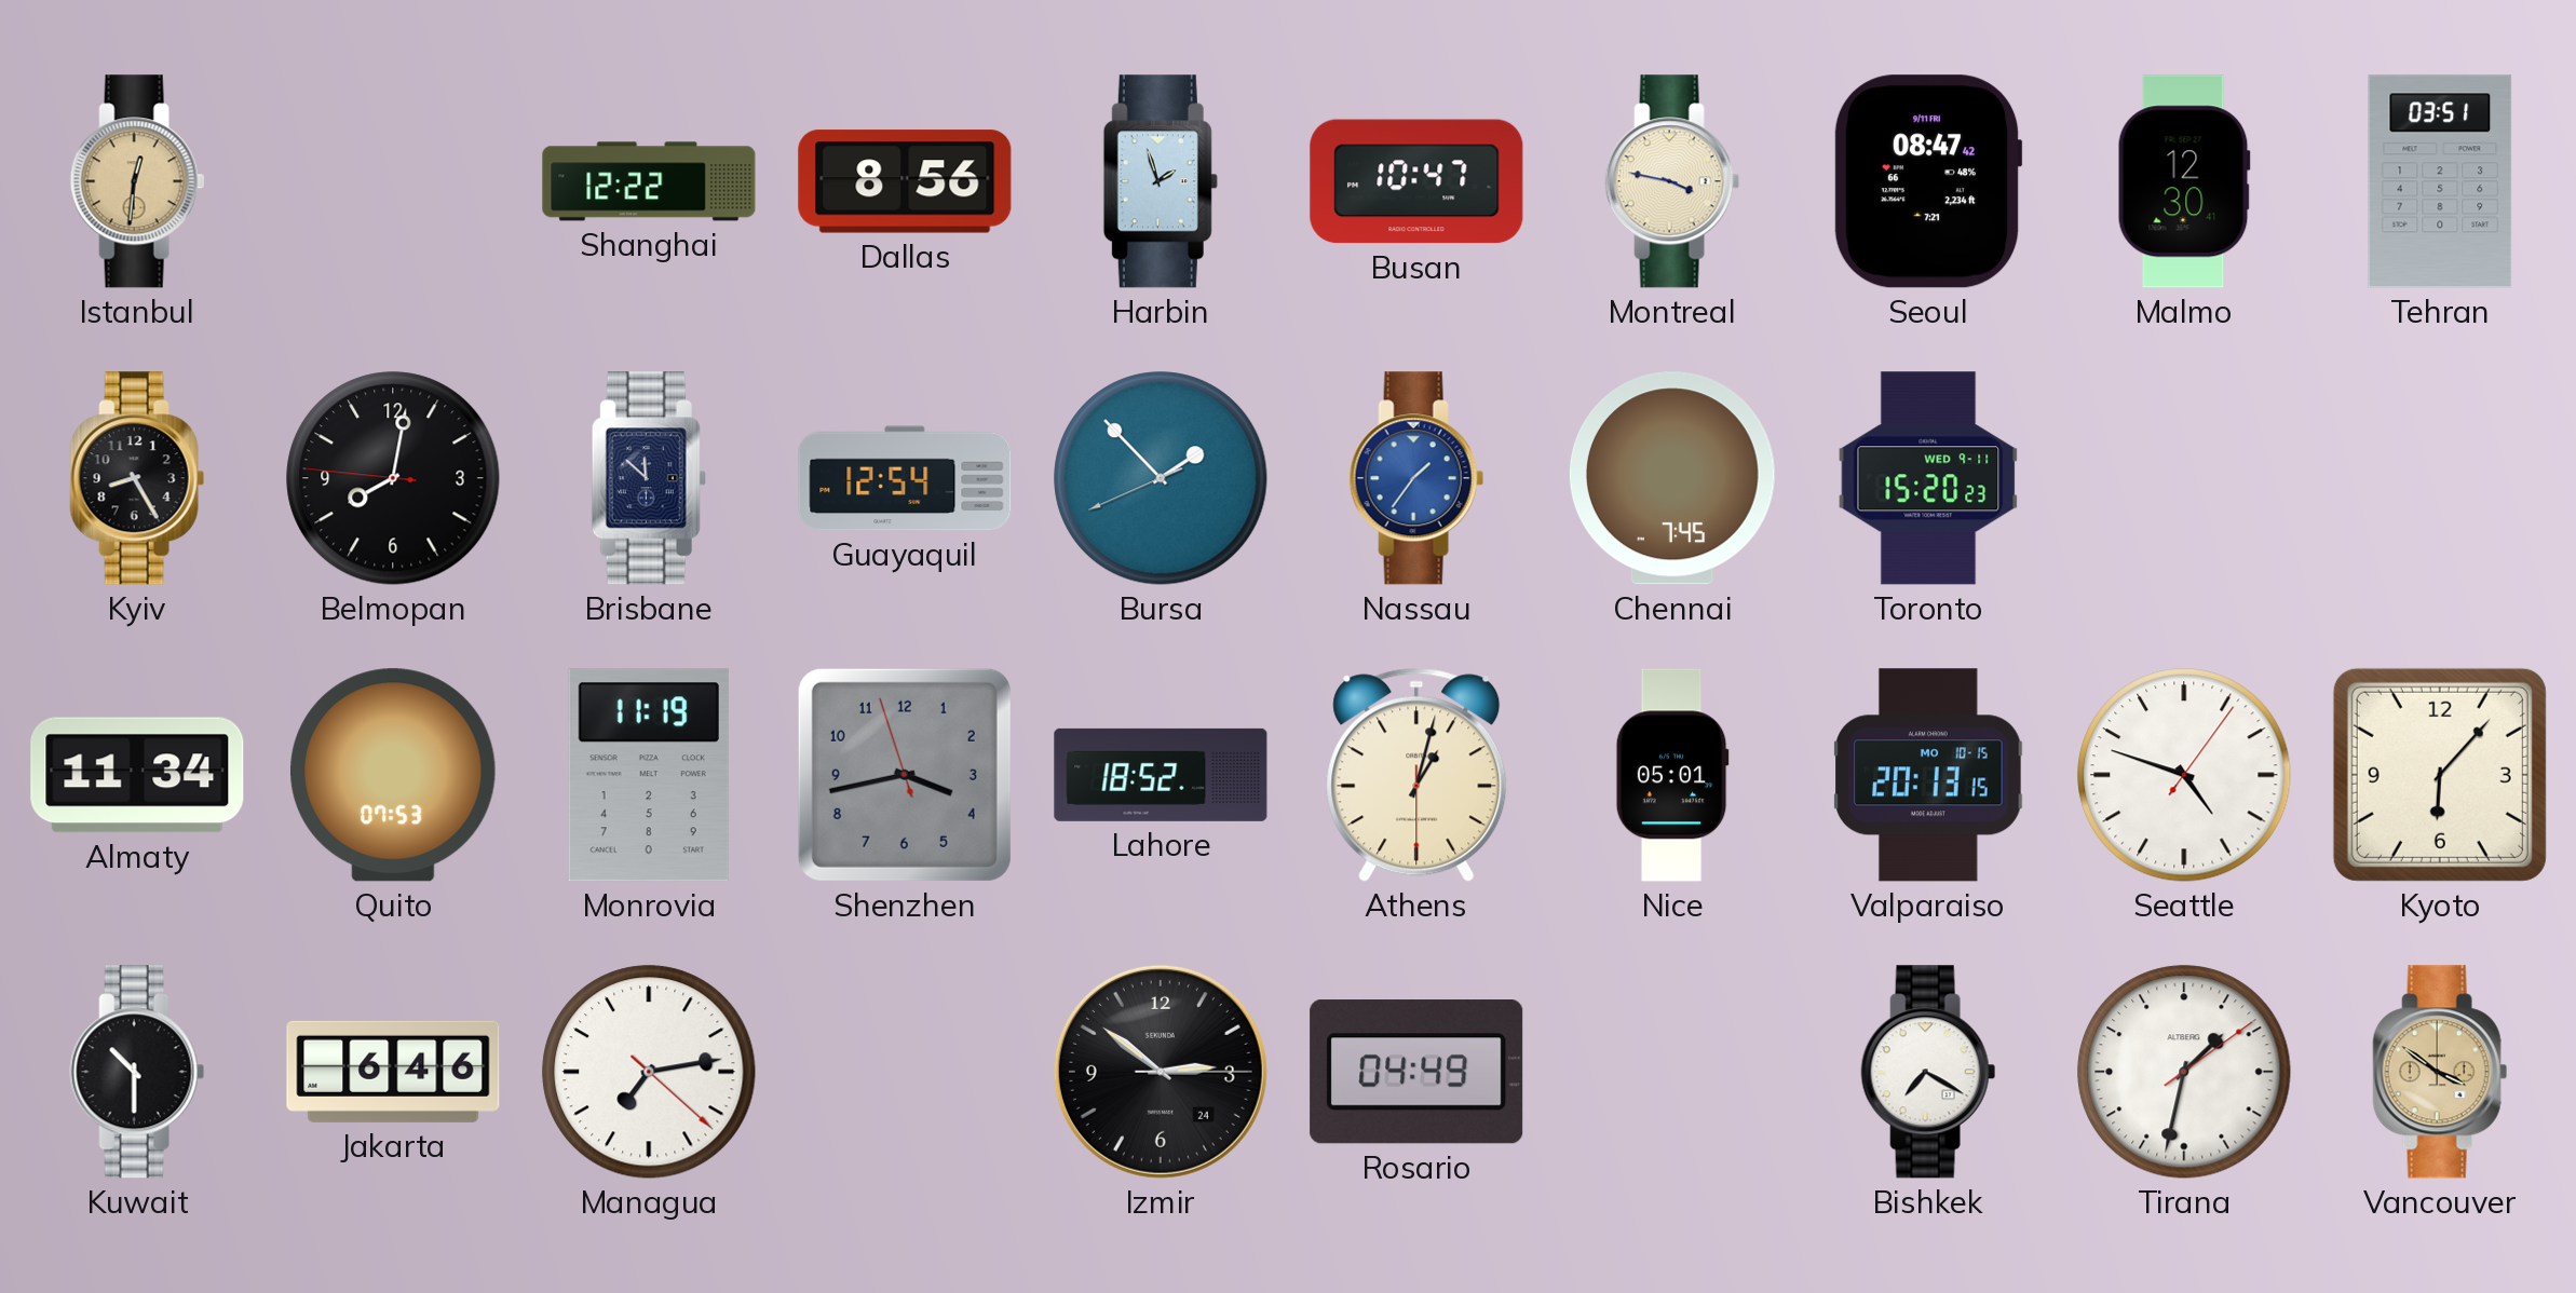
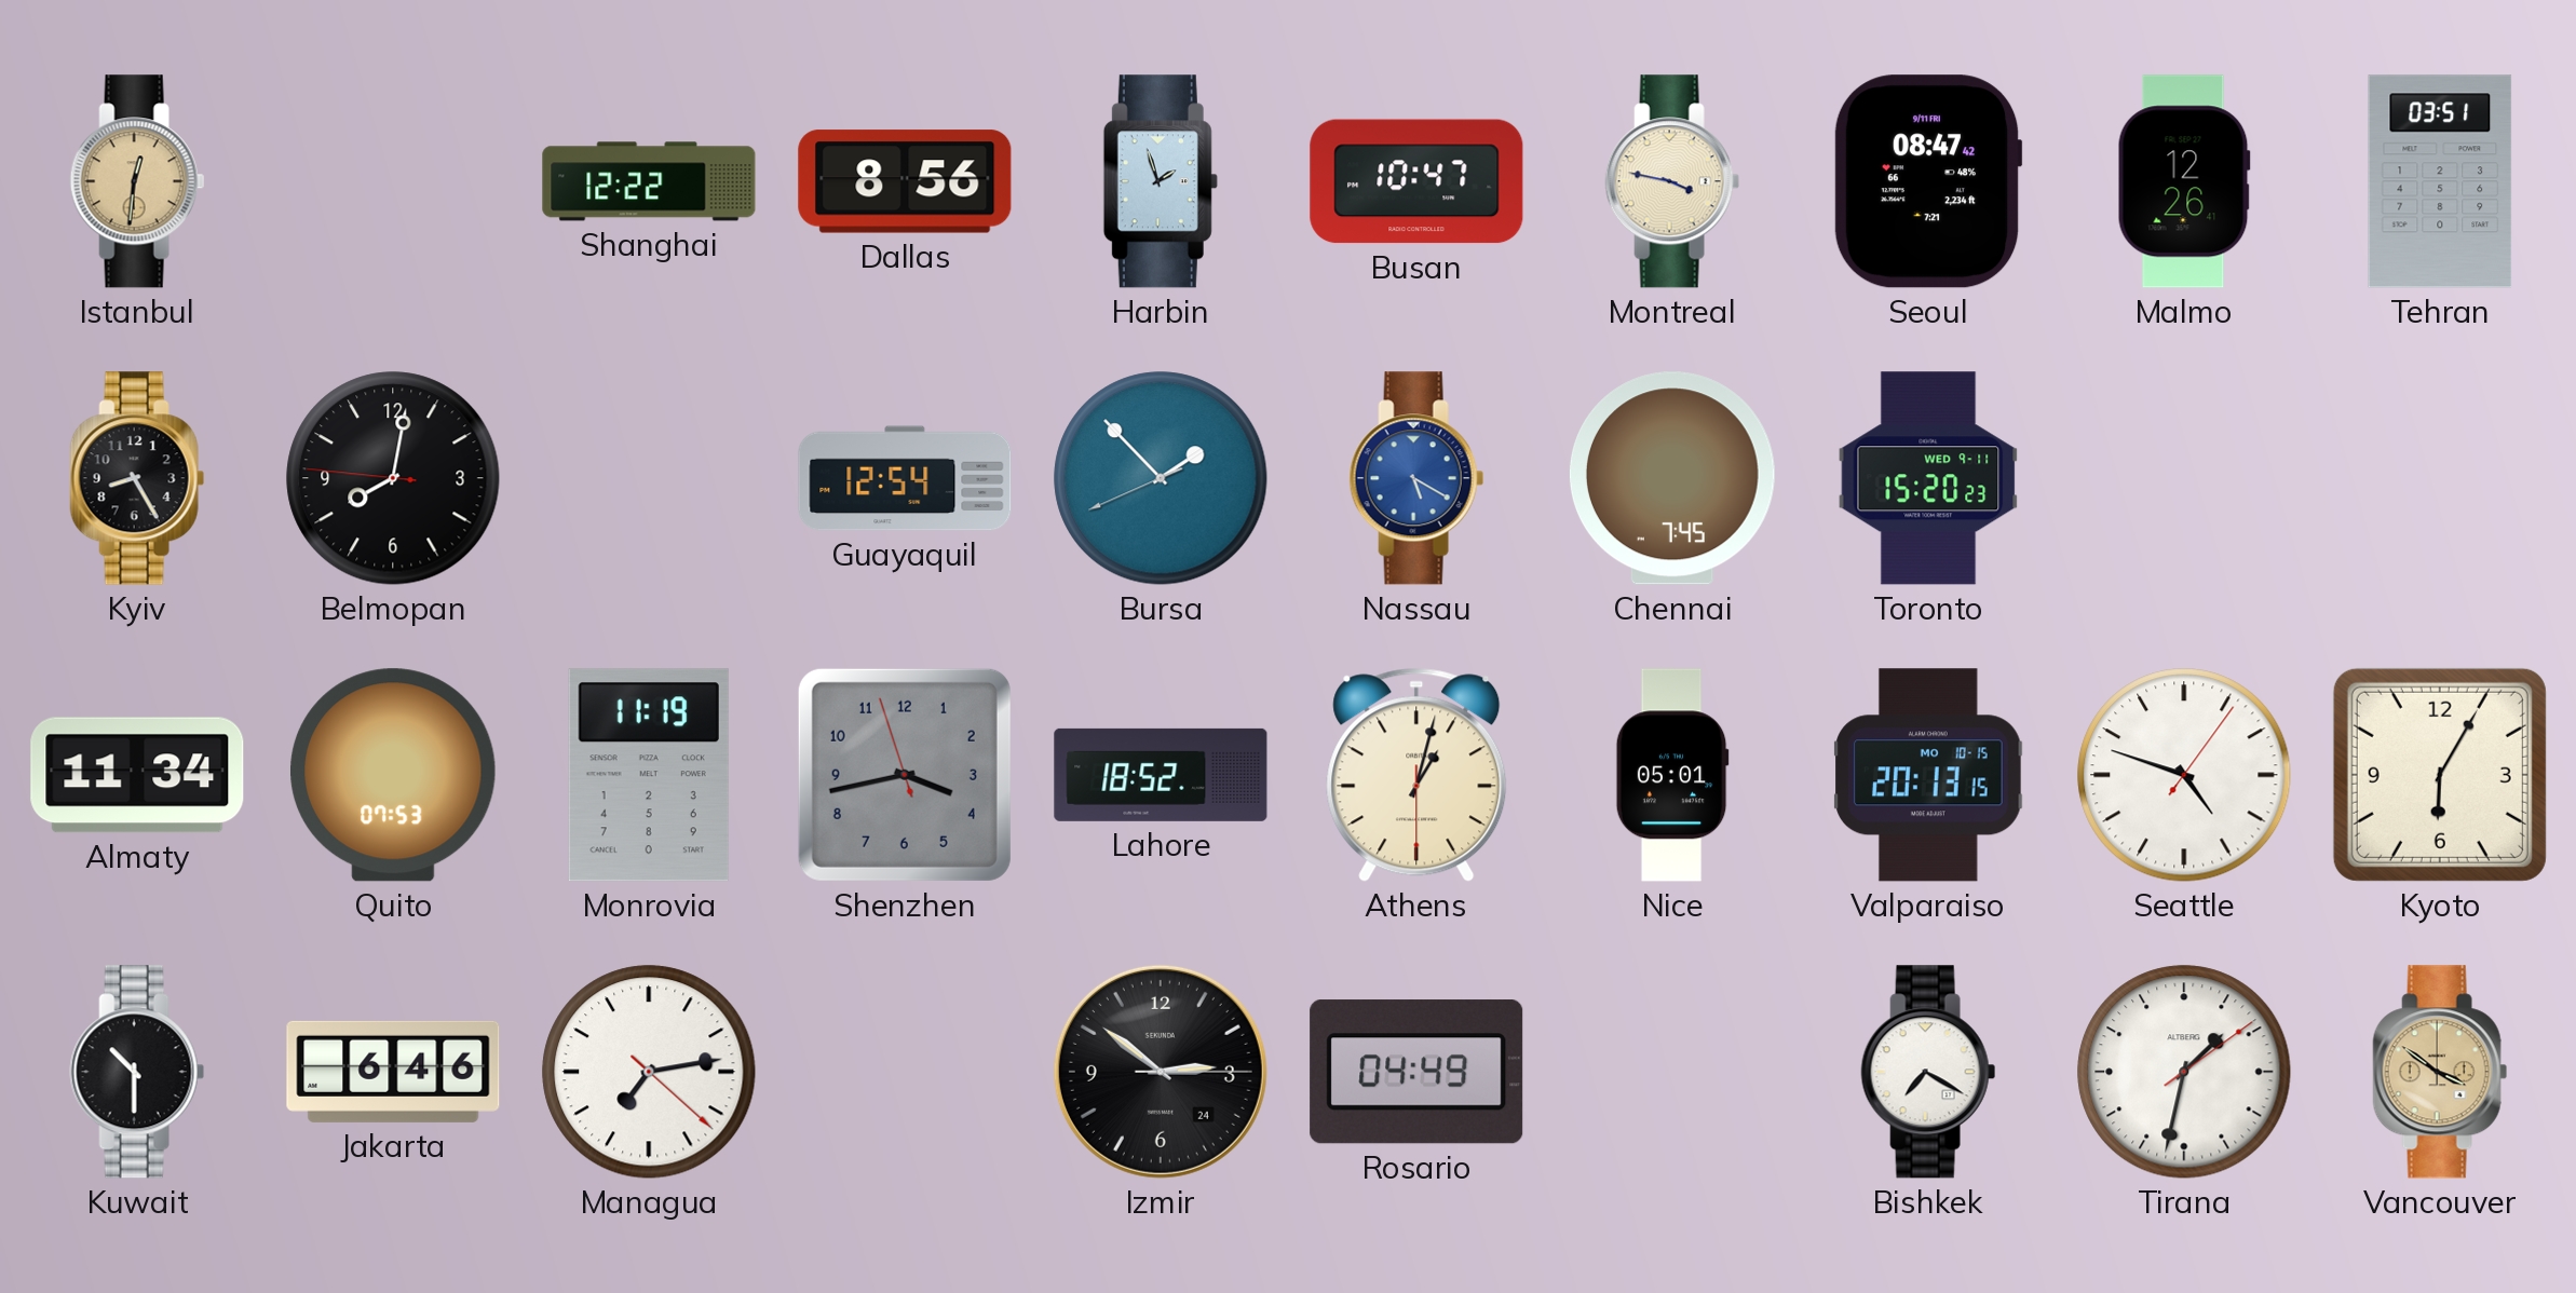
Malmo: 12:30 -> 12:26 (2184, 181)
Brisbane: 11:52 -> none (649, 478)
Nassau: 1:36 -> 5:20 (1416, 478)
Kyoto: 6:07 -> 6:05 (2440, 775)
